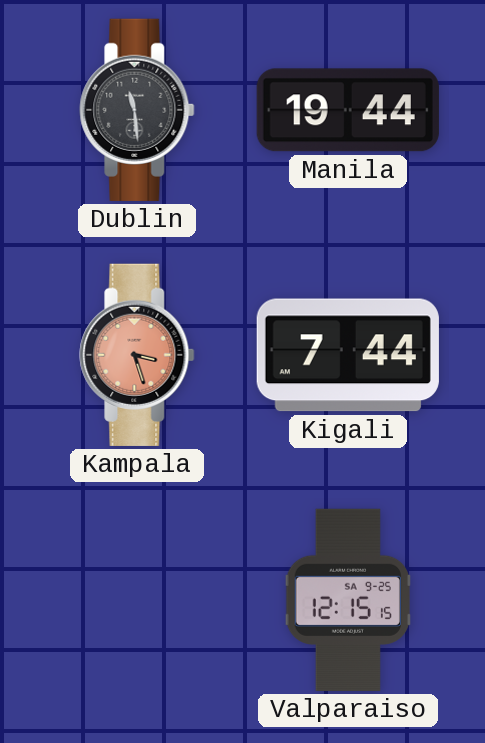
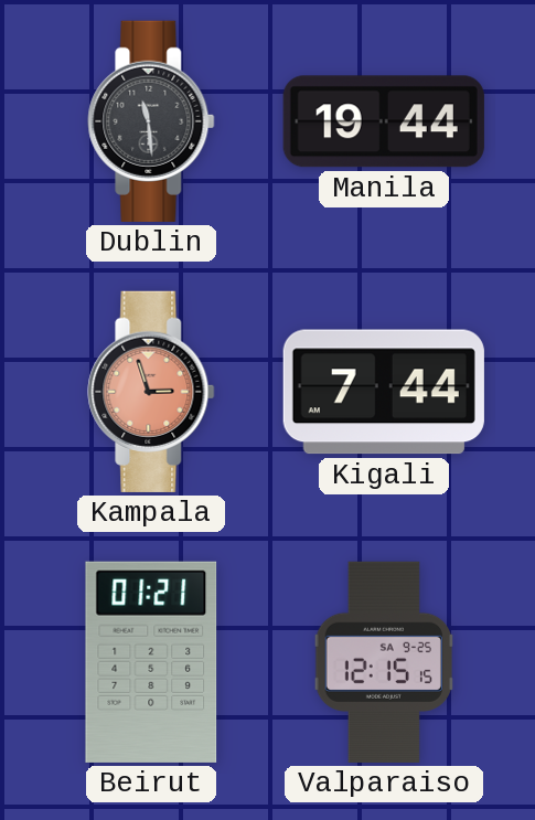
Kampala: 3:27 -> 2:57 (151, 392)
Beirut: none -> 01:21 (151, 662)
